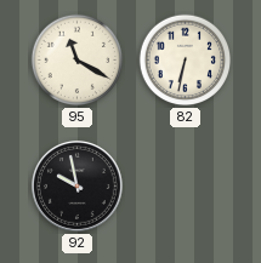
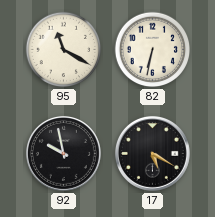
17: none -> 5:20 (152, 153)
